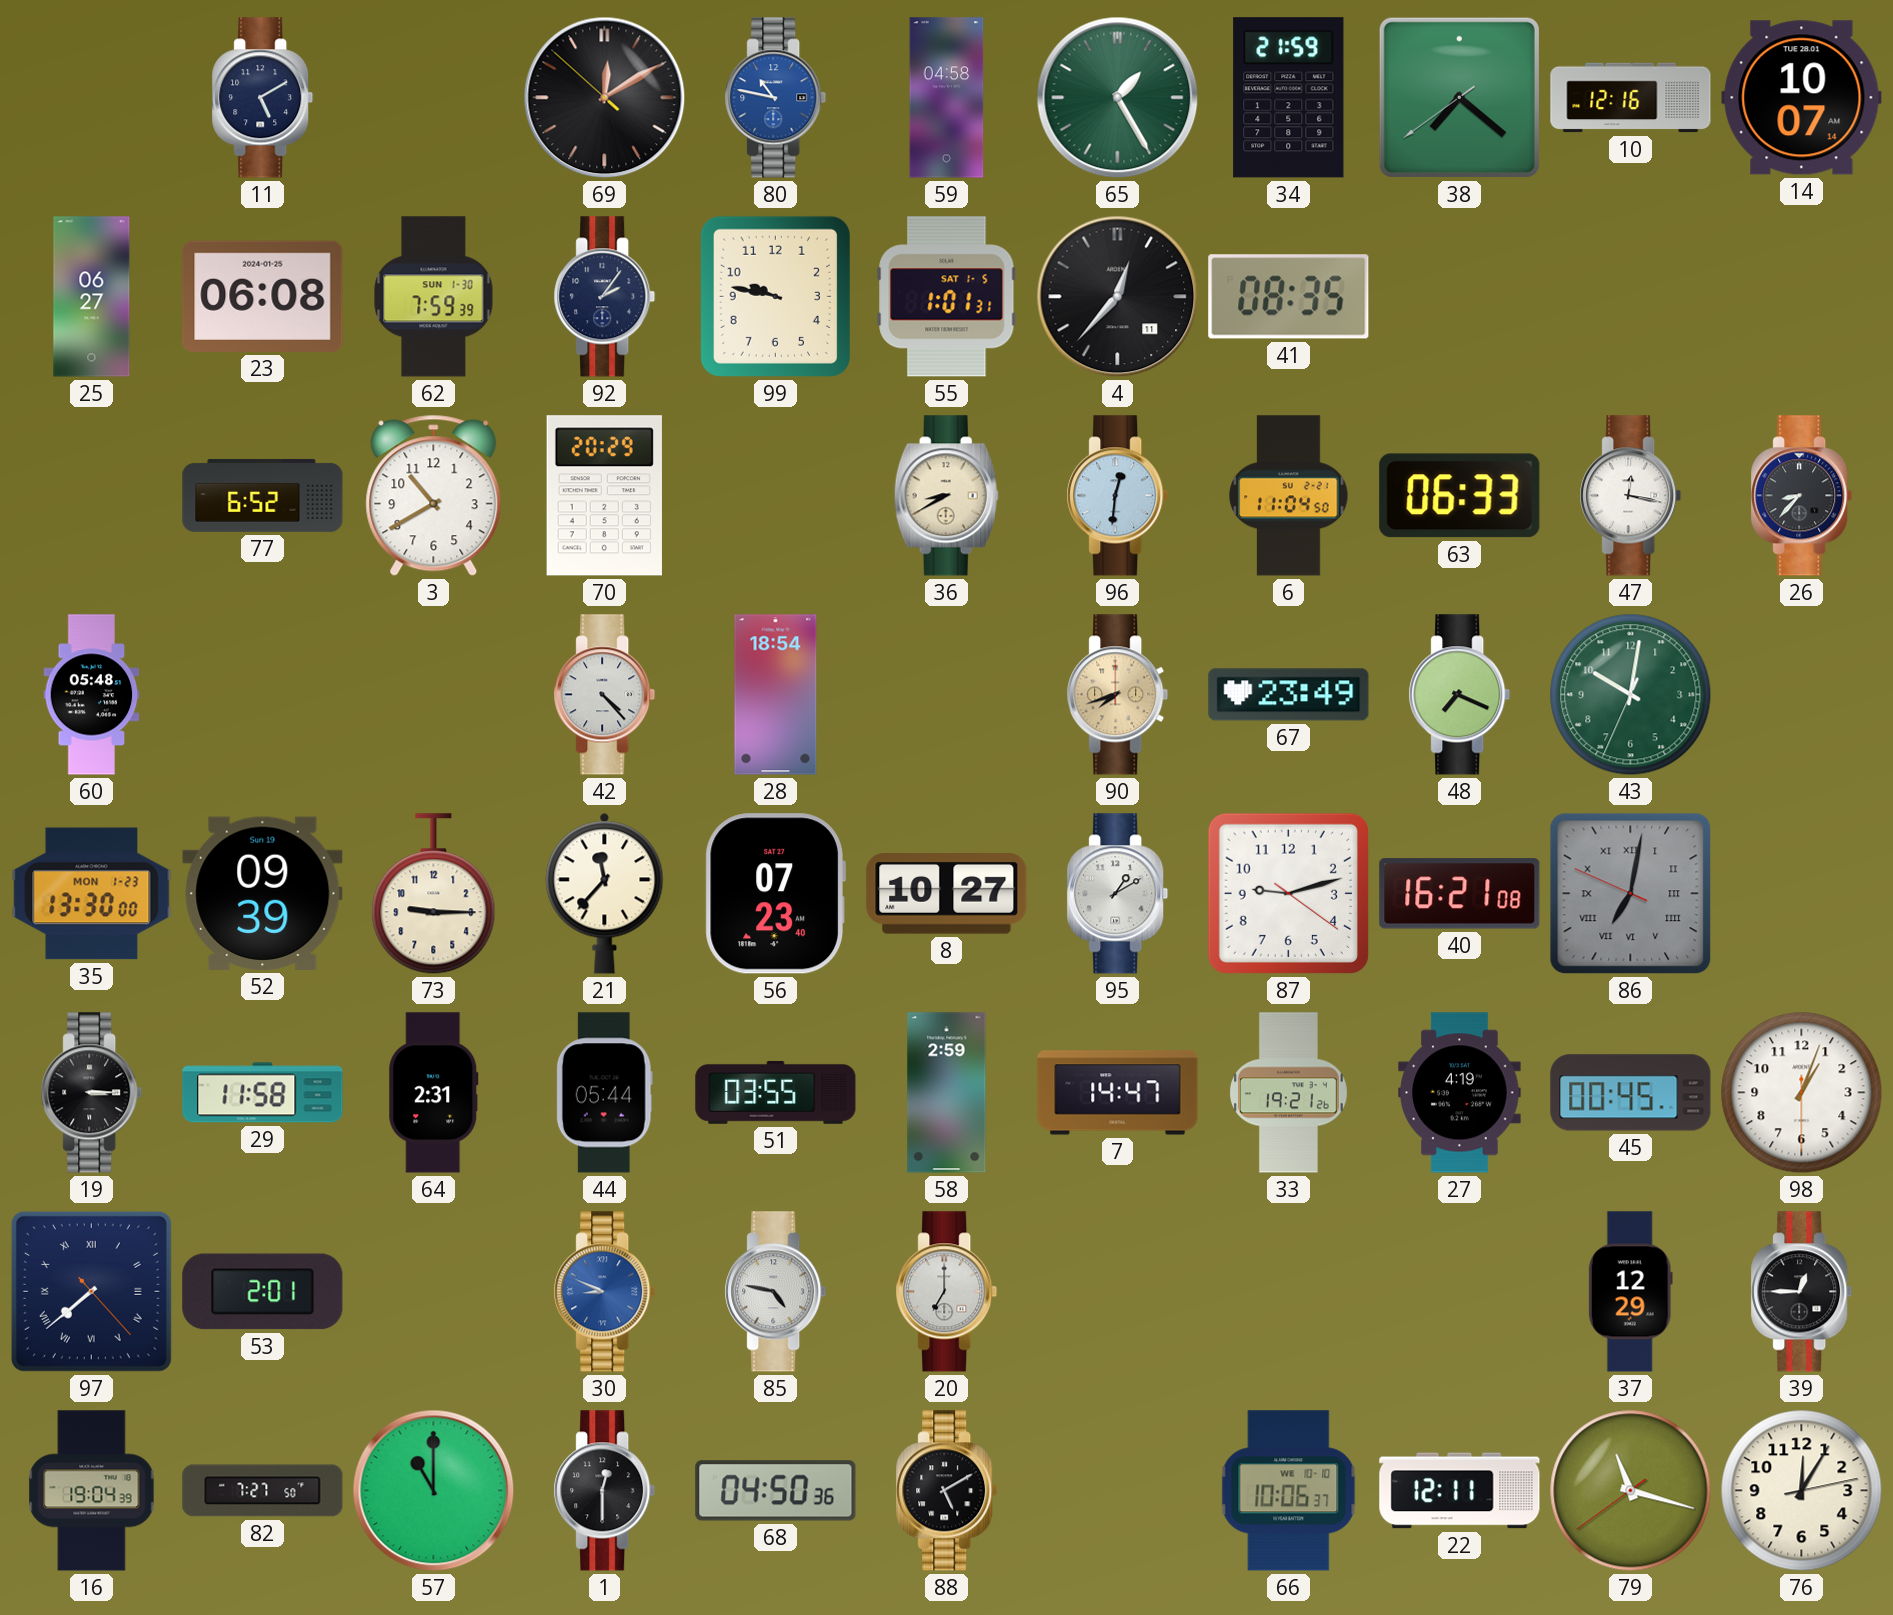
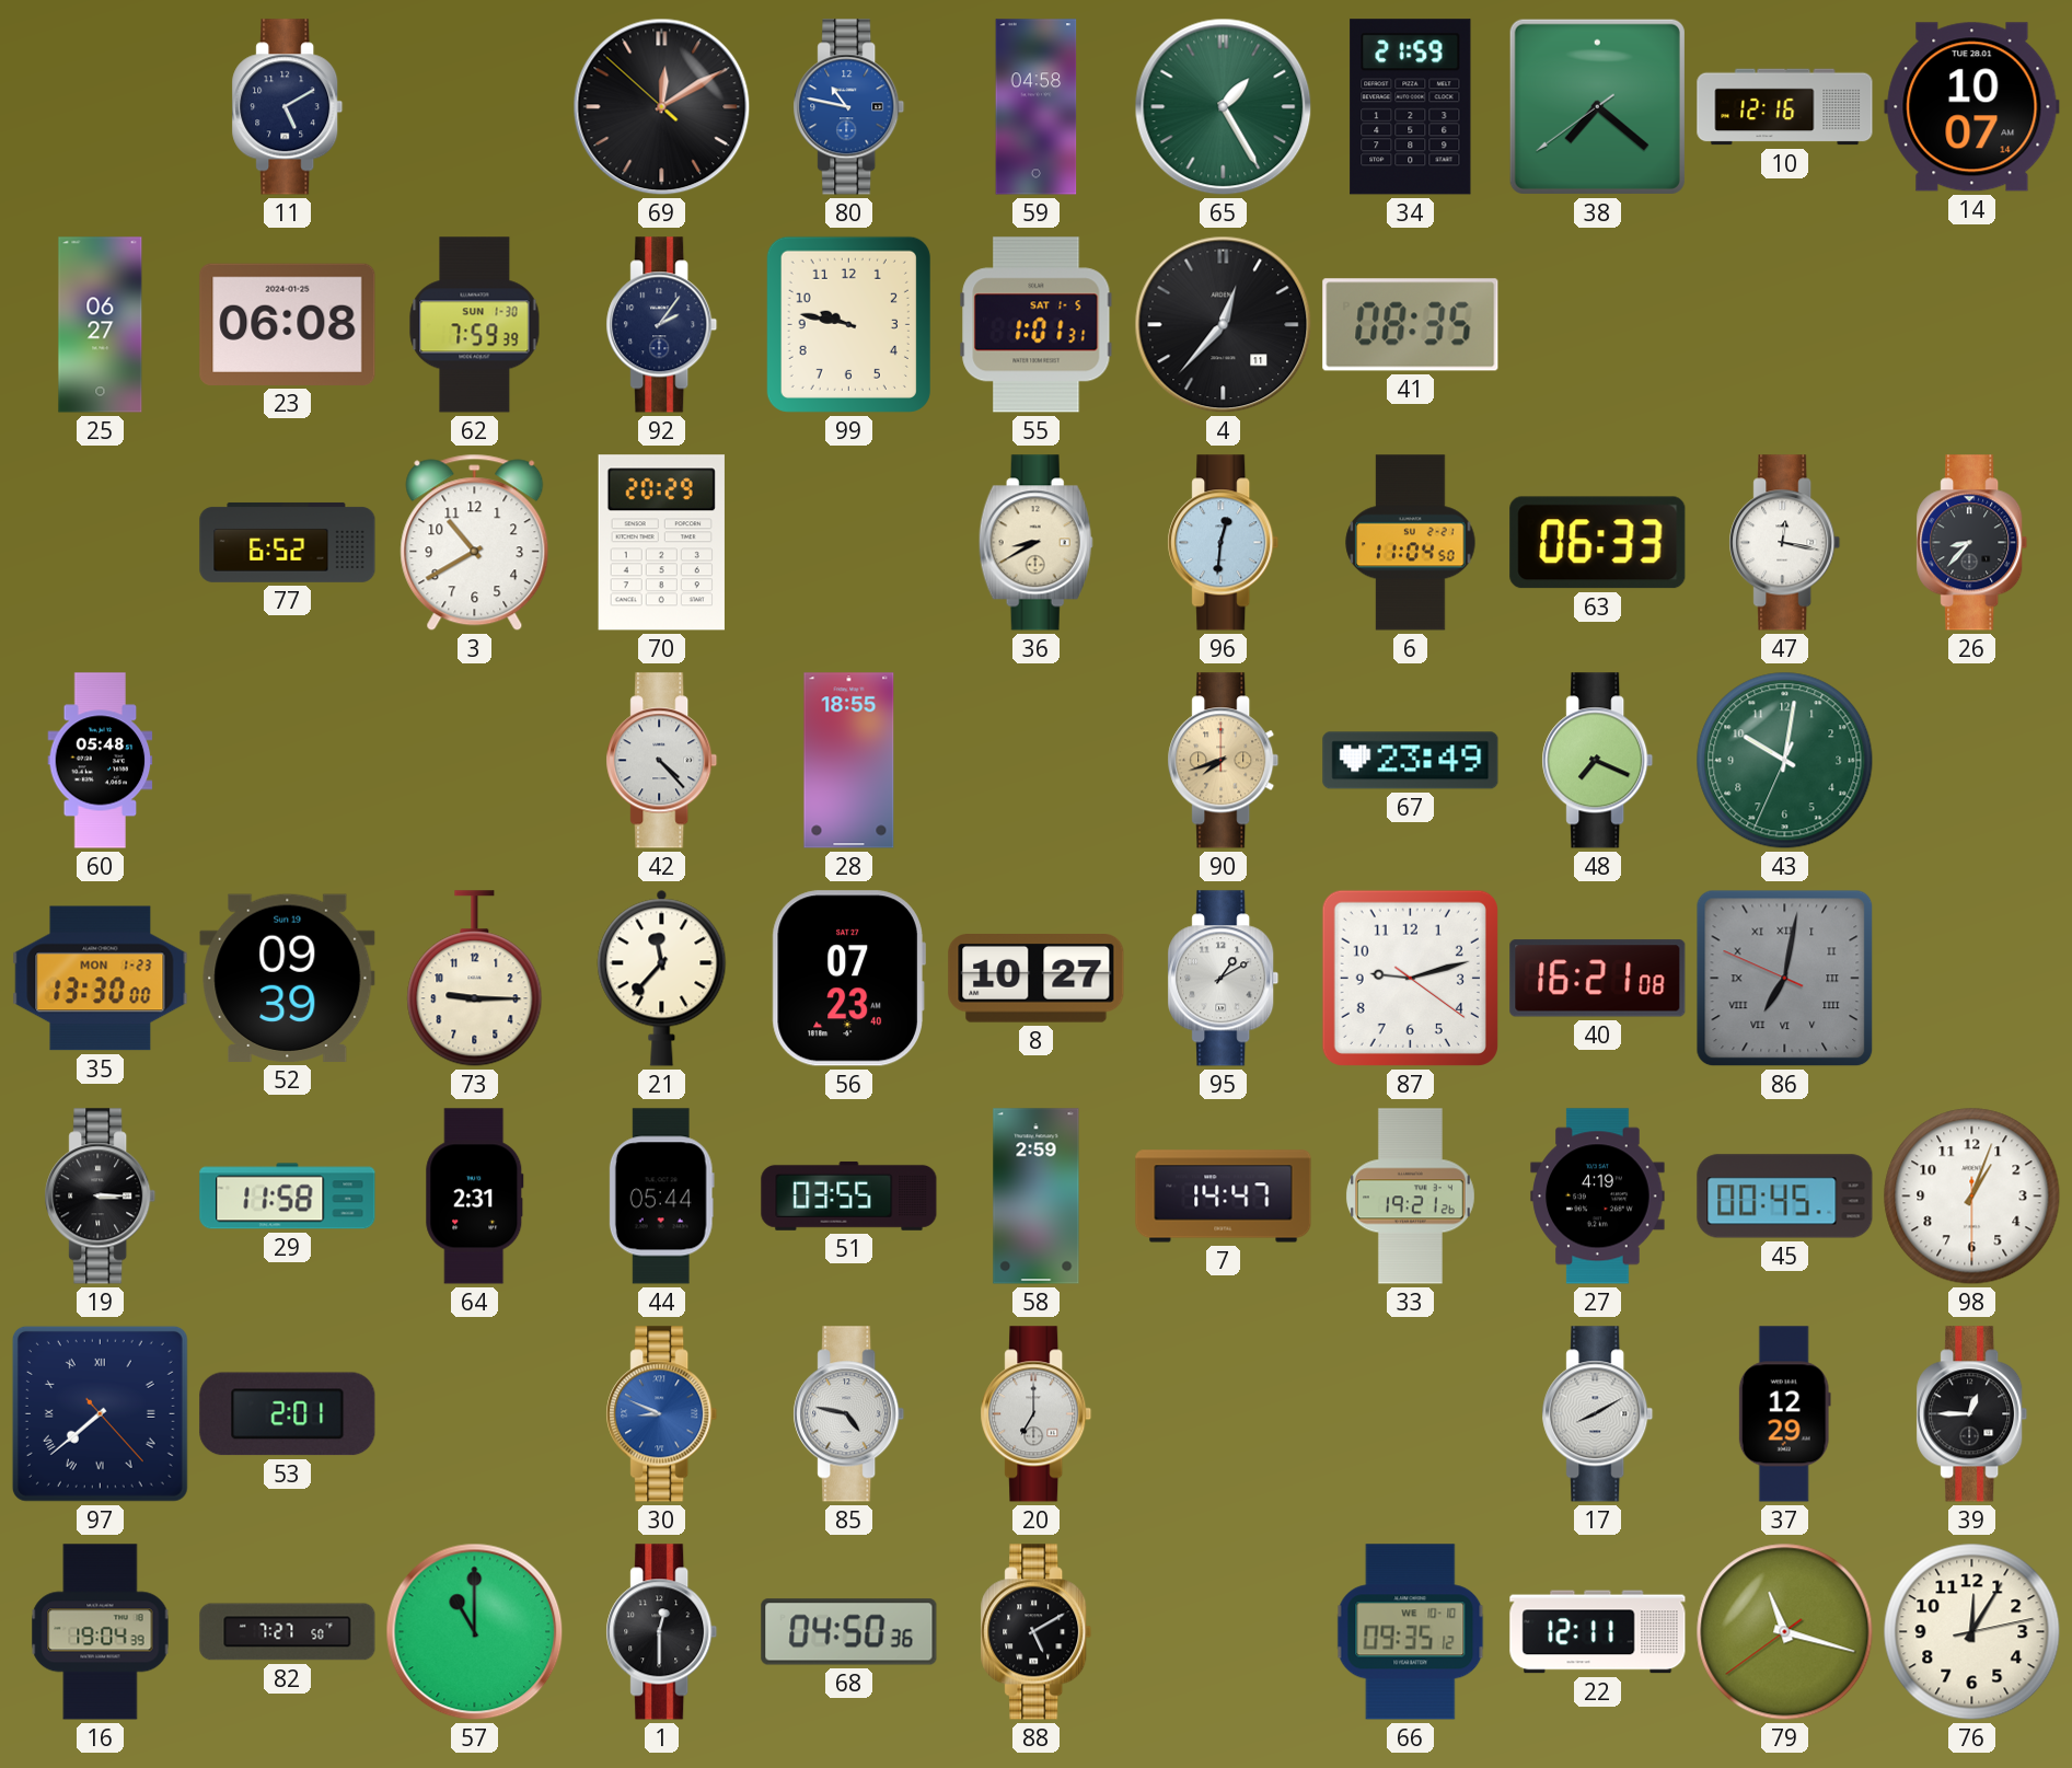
28: 18:54 -> 18:55 (849, 761)
17: none -> 8:10 (1598, 1414)
66: 10:06 -> 09:35 (1411, 1632)
